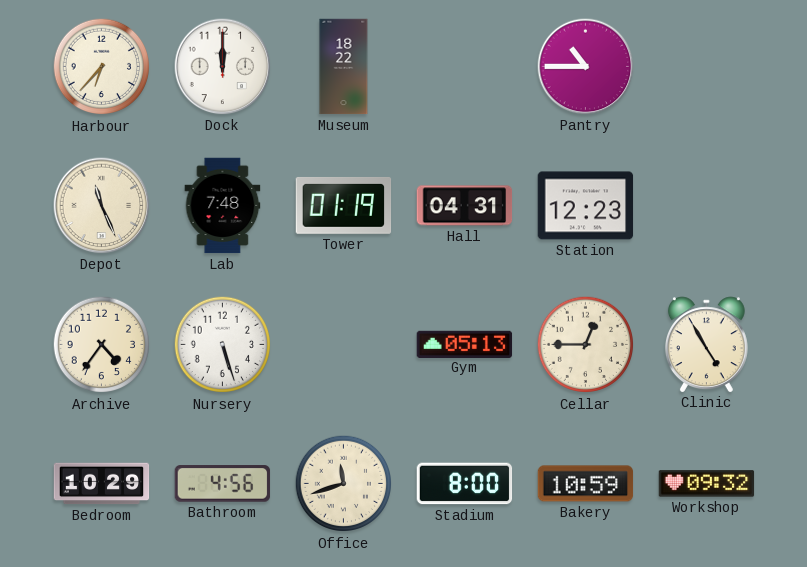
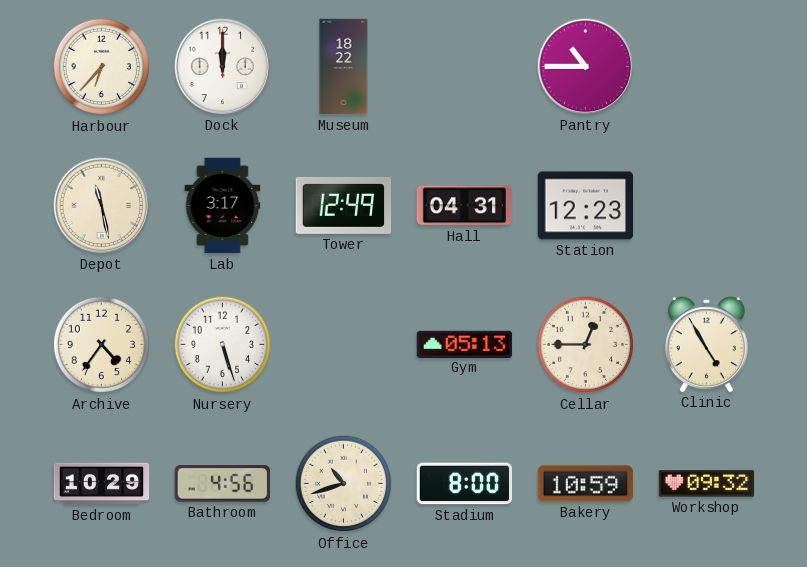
Depot: 11:26 -> 11:28 (102, 206)
Lab: 7:48 -> 3:17 (223, 206)
Tower: 01:19 -> 12:49 (344, 205)
Office: 11:42 -> 10:42 (344, 484)
